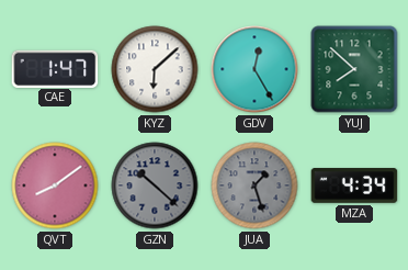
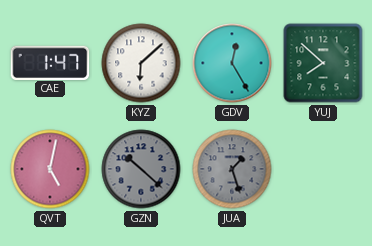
QVT: 8:09 -> 5:02 (50, 169)
MZA: 4:34 -> none (354, 185)
